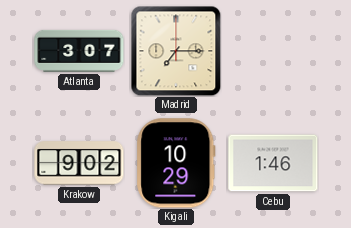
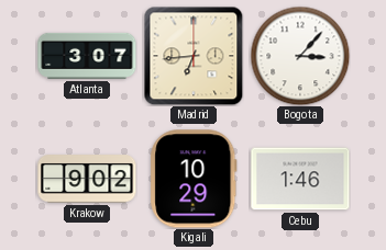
Madrid: 7:15 -> 6:44 (194, 56)
Bogota: none -> 3:07 (300, 56)
